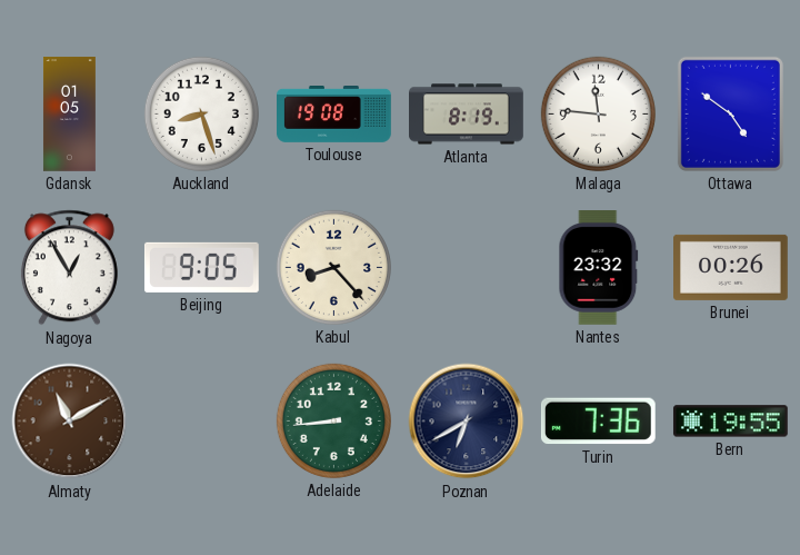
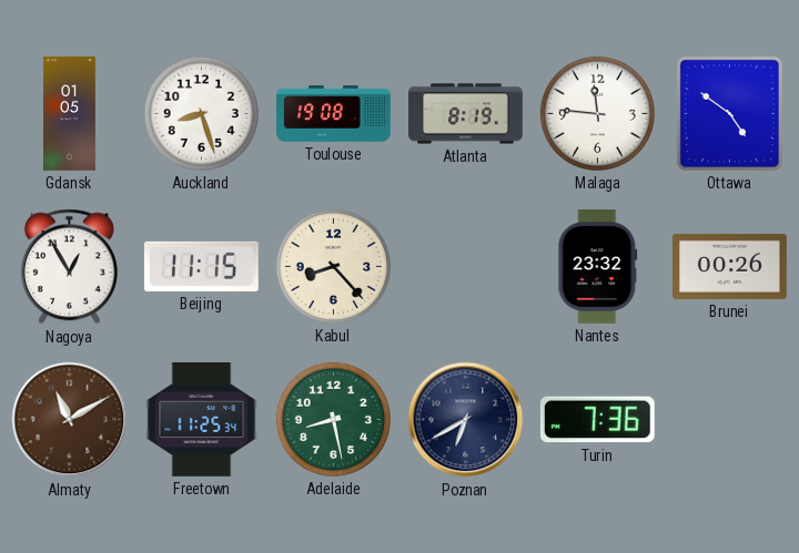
Beijing: 9:05 -> 11:15 (201, 266)
Freetown: none -> 11:25 (202, 420)
Adelaide: 8:44 -> 8:28 (333, 419)
Bern: 19:55 -> none (730, 422)
